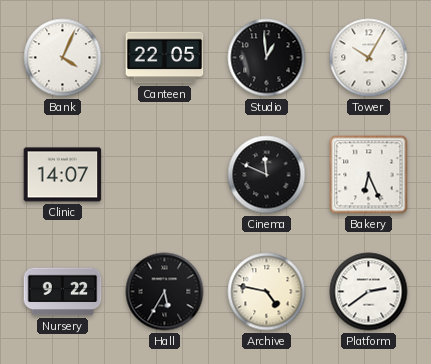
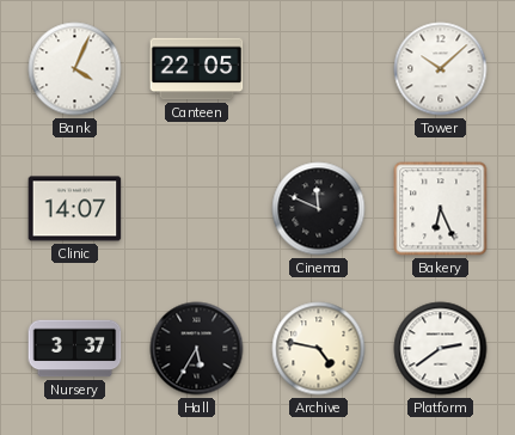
Studio: 12:59 -> none (267, 58)
Tower: 10:05 -> 10:08 (441, 69)
Nursery: 9:22 -> 3:37 (75, 349)
